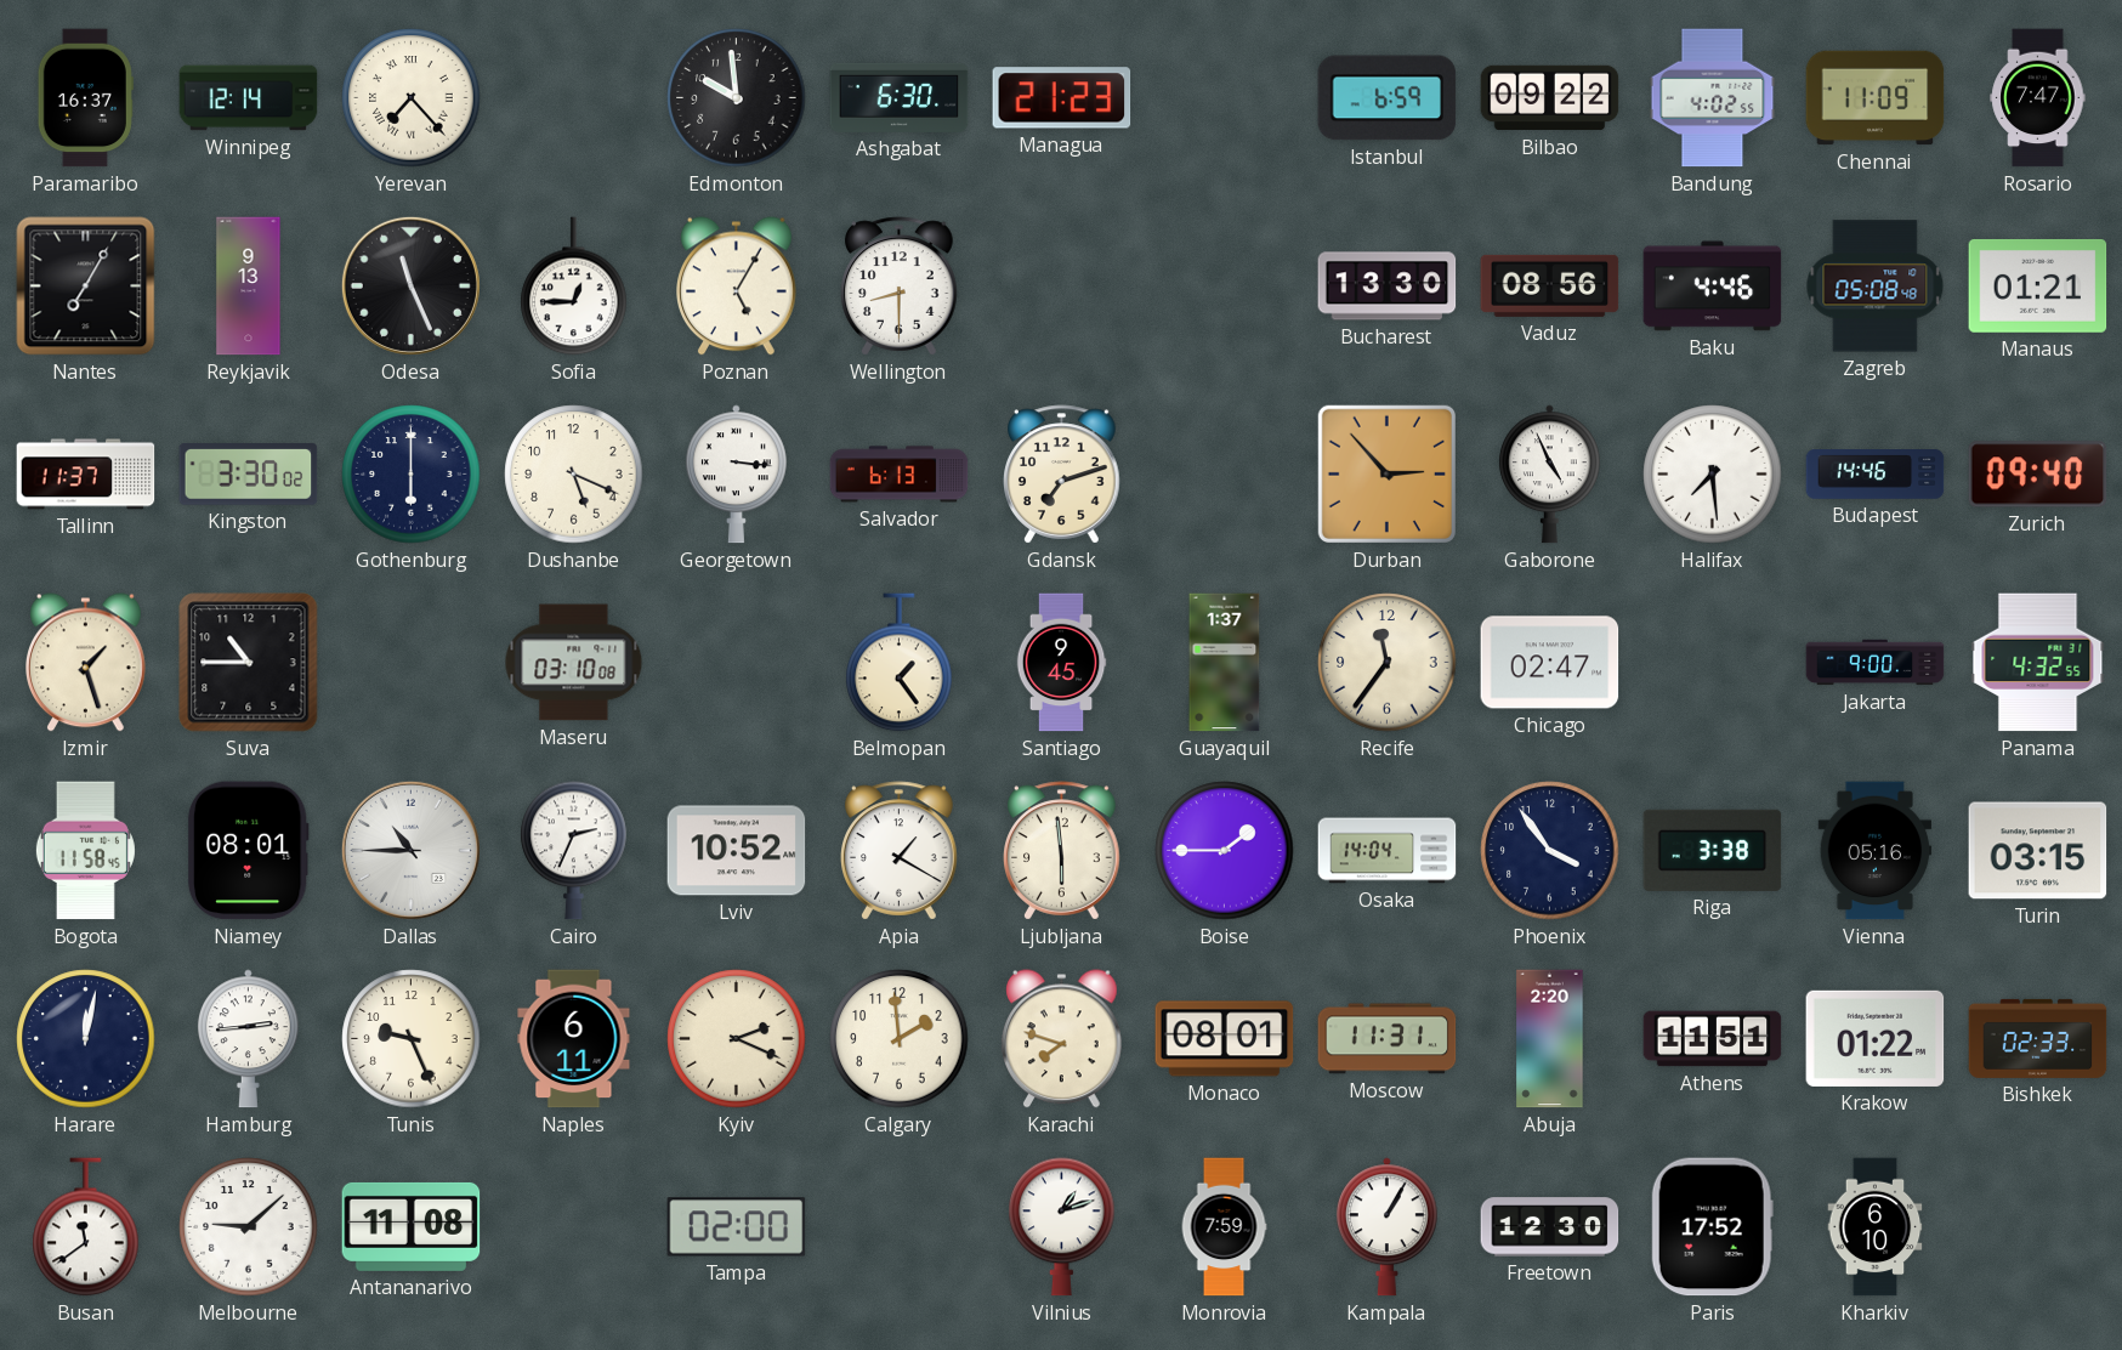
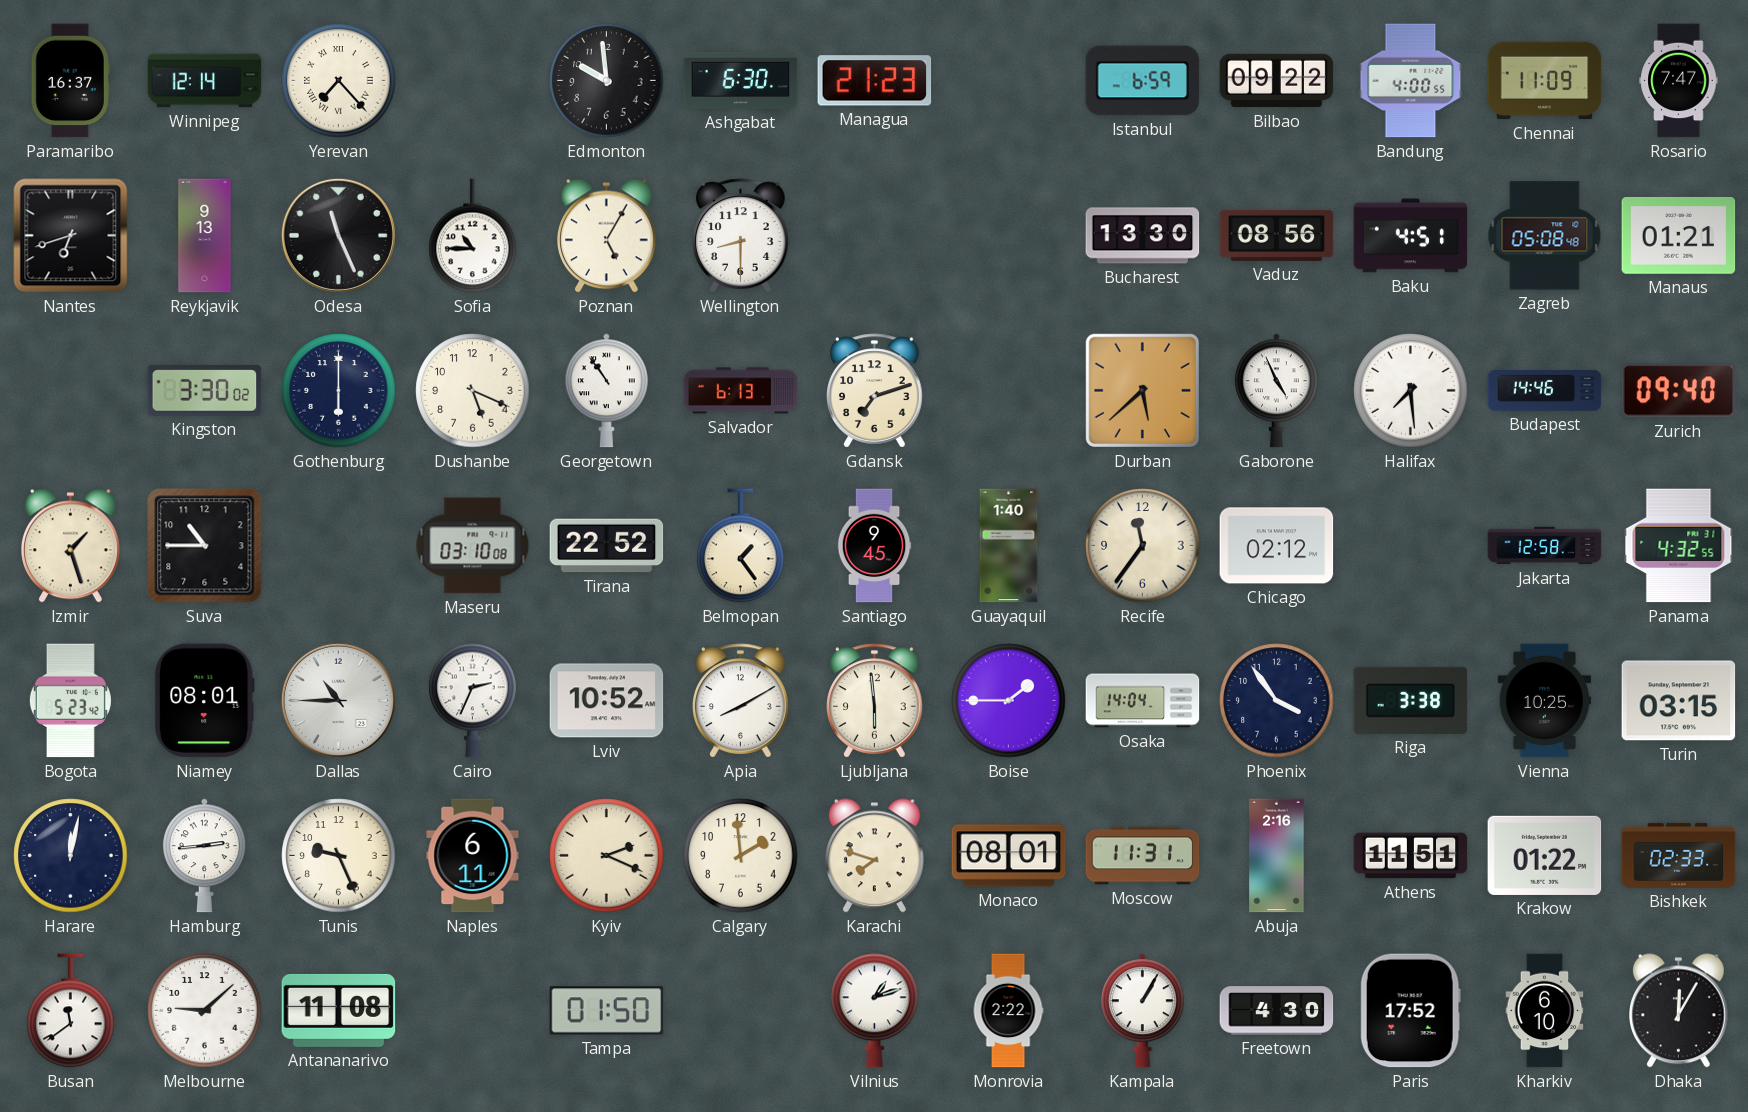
Bandung: 4:02 -> 4:00 (1411, 81)
Nantes: 7:05 -> 6:42 (71, 236)
Sofia: 12:45 -> 10:45 (473, 236)
Baku: 4:46 -> 4:51 (1411, 236)
Tallinn: 11:37 -> none (86, 475)
Georgetown: 3:16 -> 10:54 (606, 391)
Durban: 2:53 -> 5:38 (1142, 390)
Tirana: none -> 22:52 (607, 546)
Guayaquil: 1:37 -> 1:40 (1009, 546)
Chicago: 02:47 -> 02:12 (1277, 546)
Jakarta: 9:00 -> 12:58 (1545, 546)
Bogota: 11:58 -> 5:23 (70, 701)
Apia: 1:20 -> 8:10 (741, 701)
Vienna: 05:16 -> 10:25 (1545, 701)
Abuja: 2:20 -> 2:16 (1277, 856)
Tampa: 02:00 -> 01:50 (607, 1011)
Monrovia: 7:59 -> 2:22 (1008, 1011)
Freetown: 12:30 -> 4:30 (1277, 1011)
Dhaka: none -> 12:05 (1679, 1011)
